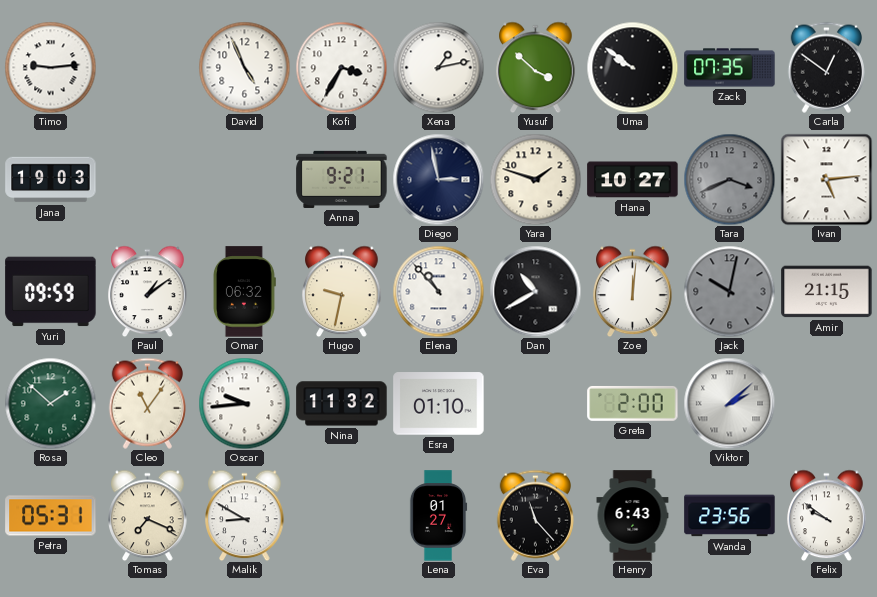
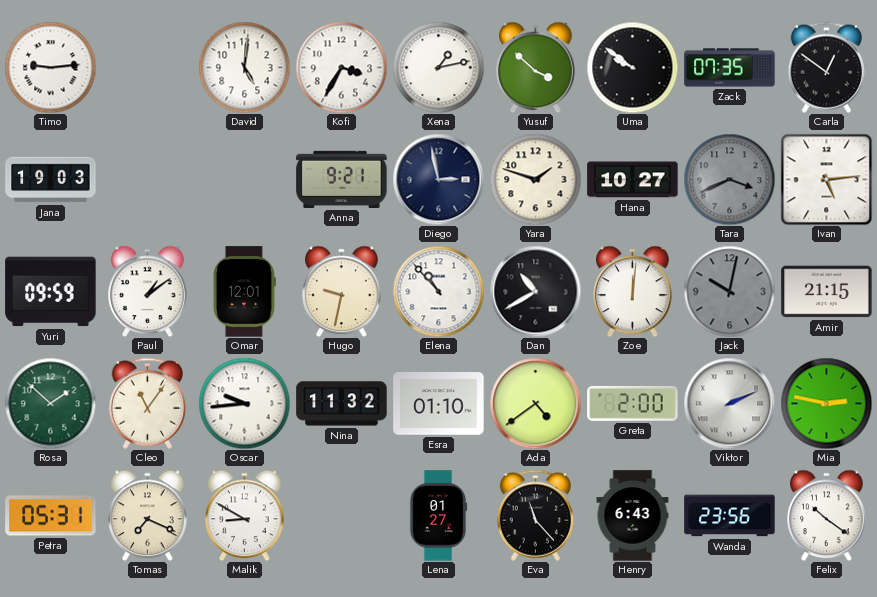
David: 4:56 -> 5:01 (244, 67)
Omar: 06:32 -> 12:01 (244, 292)
Ada: none -> 4:39 (535, 403)
Viktor: 2:08 -> 2:11 (729, 403)
Mia: none -> 2:47 (826, 403)
Felix: 9:51 -> 10:21 (827, 515)
